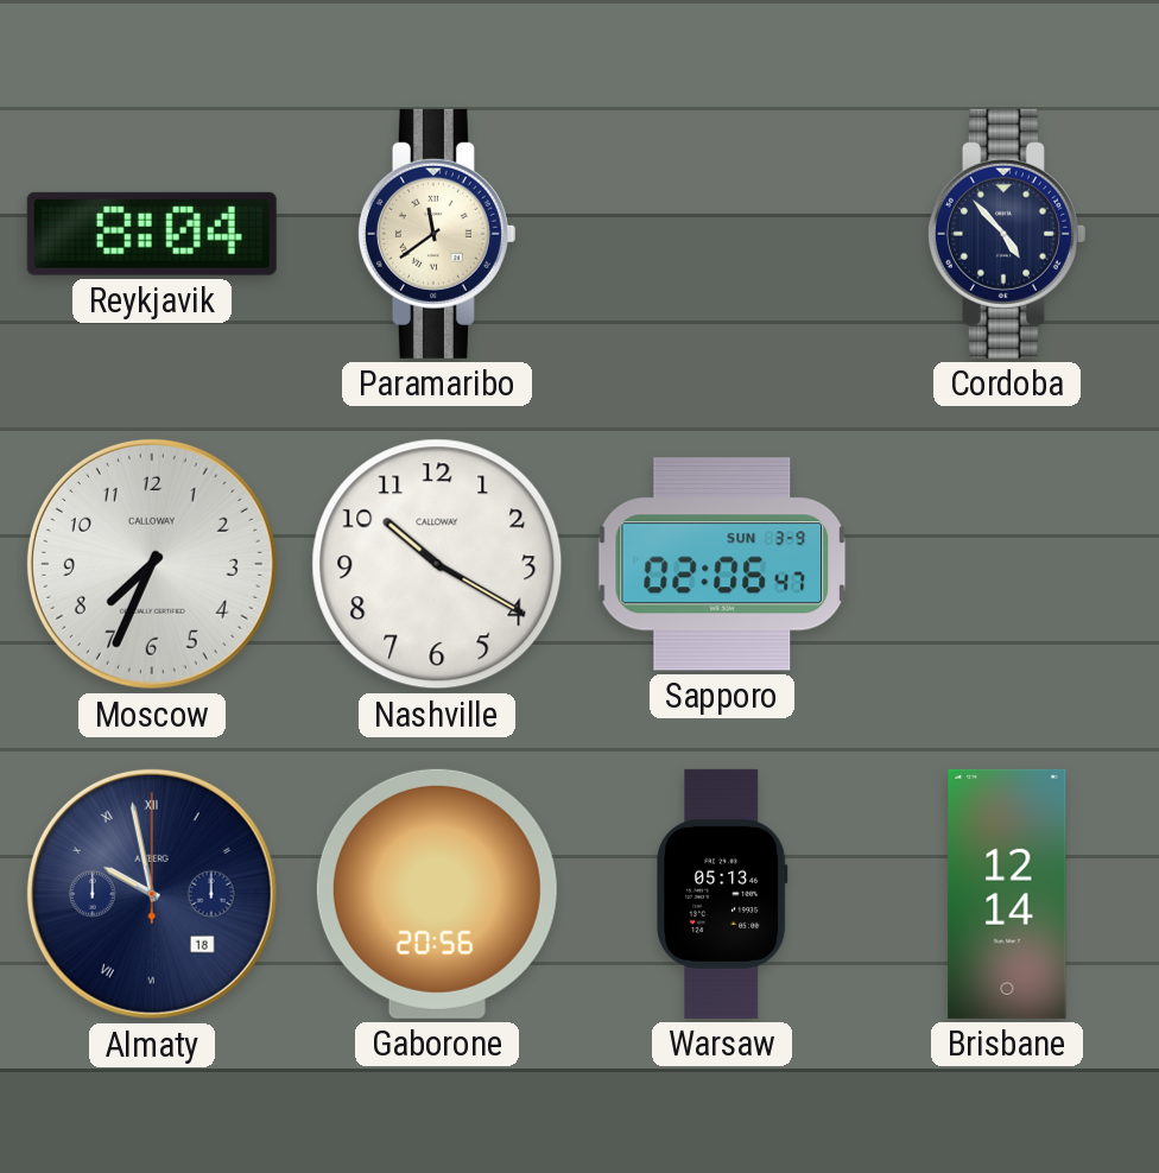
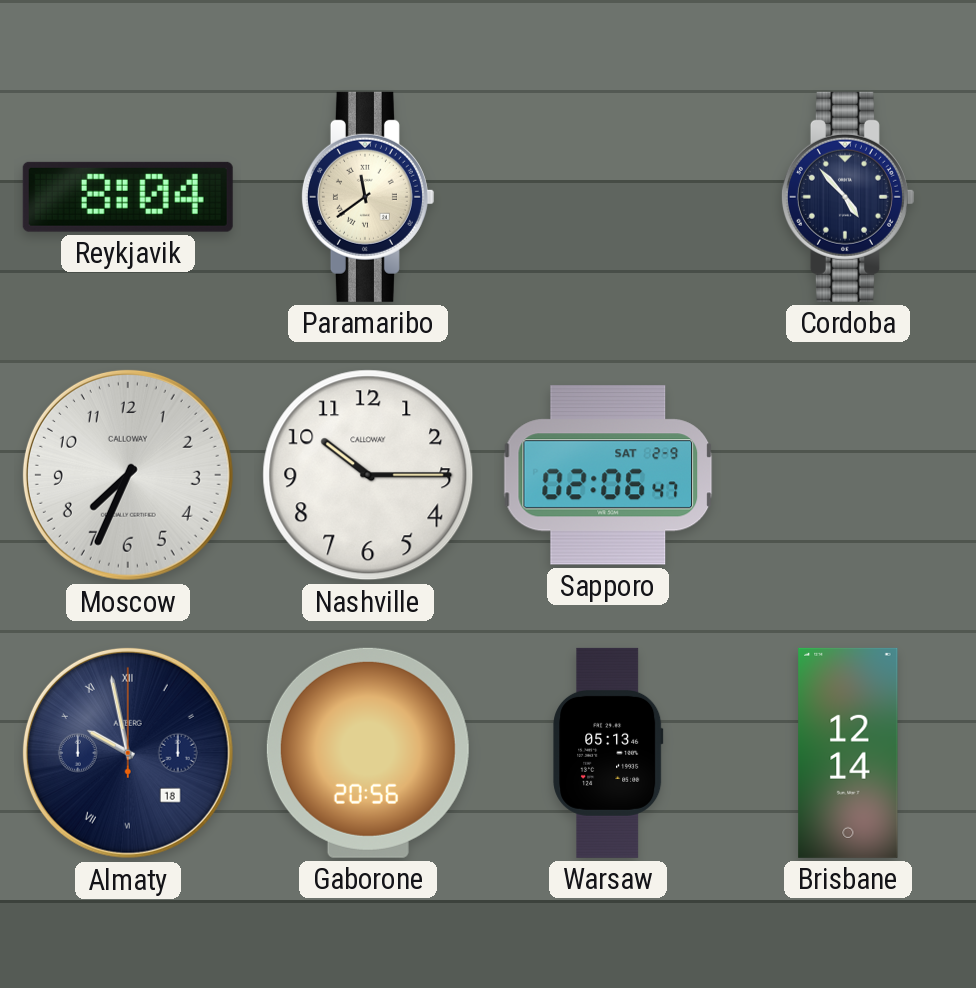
Nashville: 10:20 -> 10:15 (368, 475)
Sapporo date: SUN 3-9 -> SAT 2-9 (608, 475)
